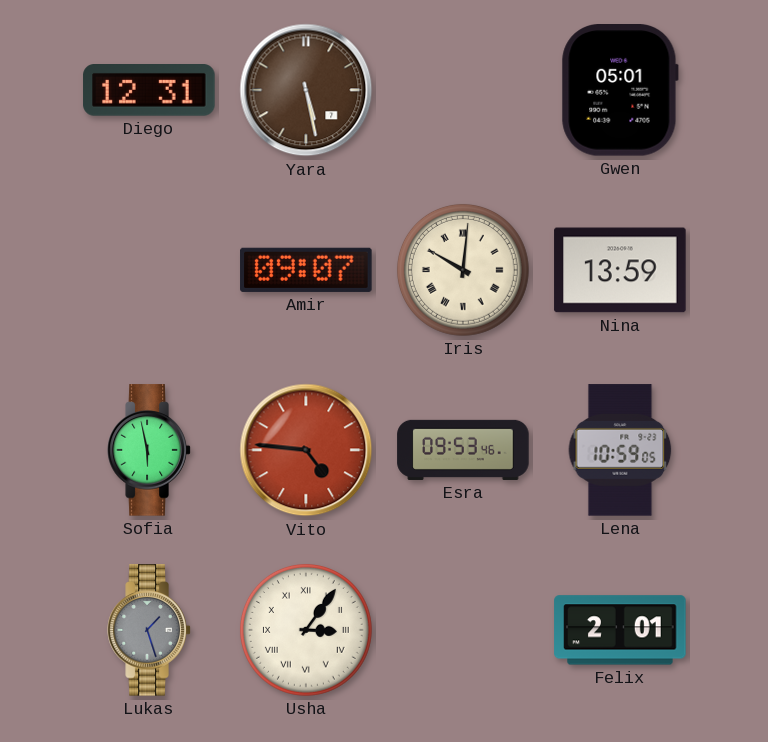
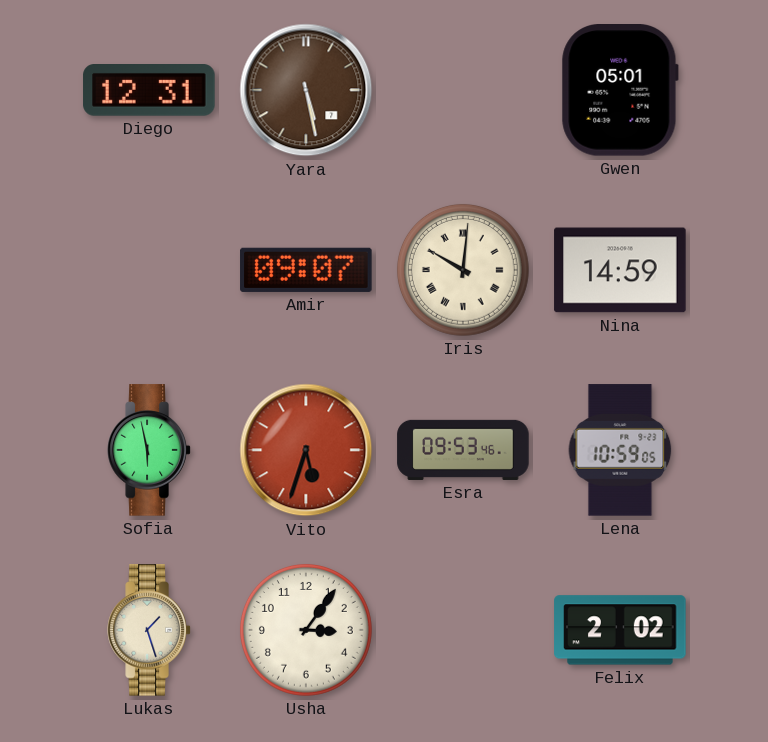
Nina: 13:59 -> 14:59 (620, 270)
Vito: 4:46 -> 5:33 (306, 450)
Lukas dial: grey -> cream (149, 630)
Usha numerals: Roman -> Arabic (306, 630)
Felix: 2:01 -> 2:02 (620, 630)
